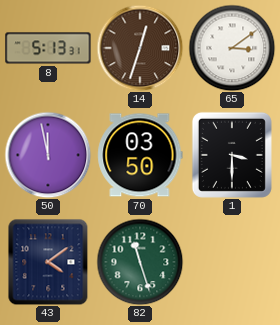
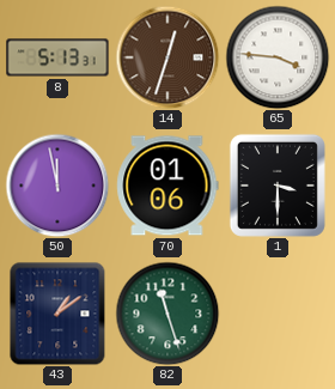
65: 3:09 -> 3:46 (278, 57)
70: 03:50 -> 01:06 (167, 186)
43: 4:09 -> 1:09 (57, 314)
